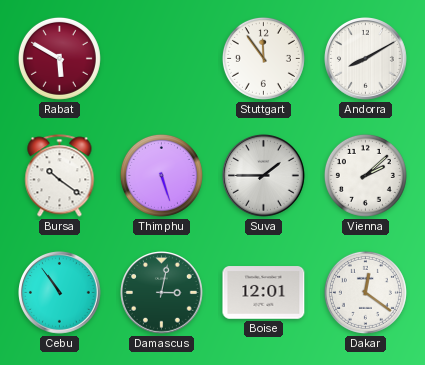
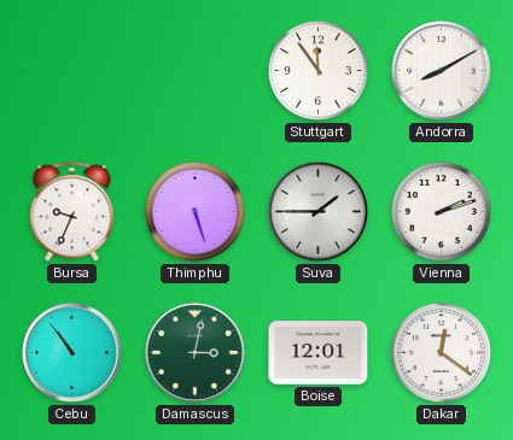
Rabat: 5:50 -> none (59, 58)
Bursa: 10:21 -> 9:34 (72, 212)
Vienna: 2:08 -> 2:12 (441, 211)
